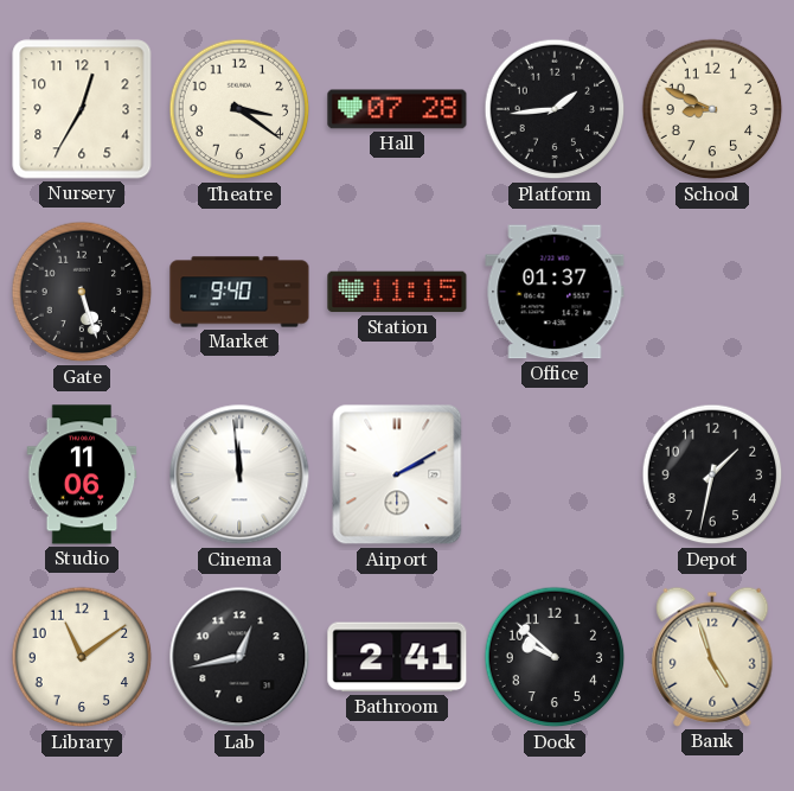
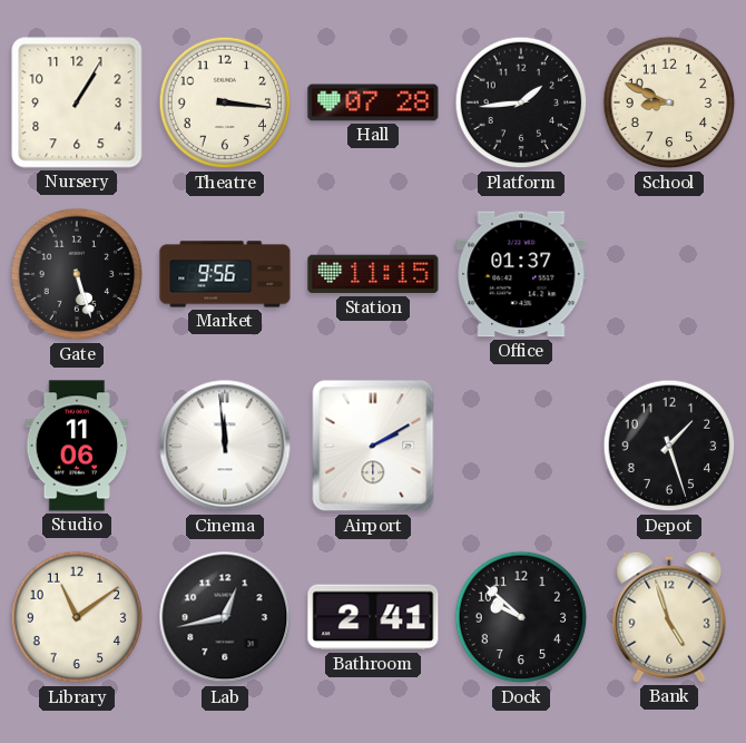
Nursery: 12:35 -> 1:05 (77, 102)
Theatre: 3:21 -> 3:16 (225, 102)
Market: 9:40 -> 9:56 (225, 274)
Depot: 1:32 -> 1:27 (669, 446)
